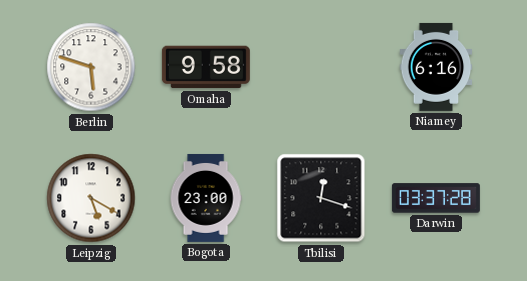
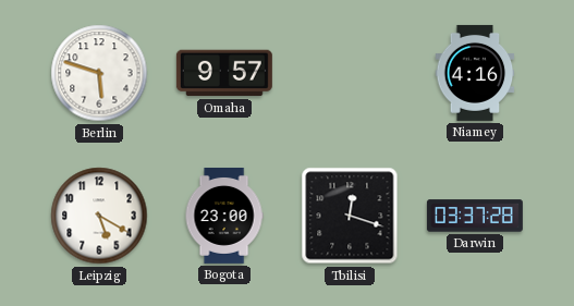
Omaha: 9:58 -> 9:57 (224, 73)
Niamey: 6:16 -> 4:16 (475, 73)
